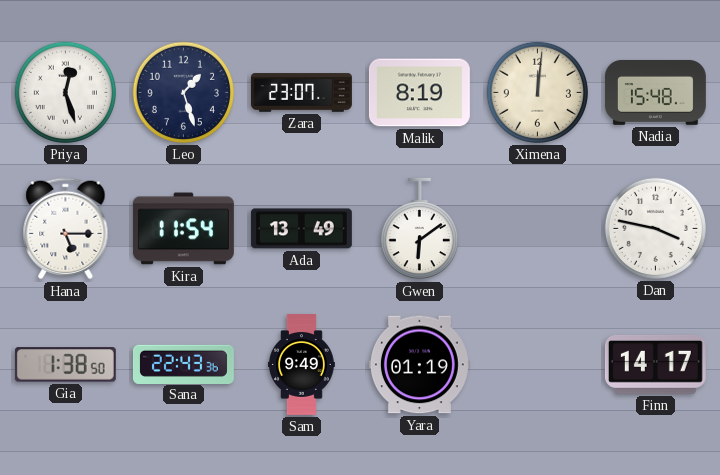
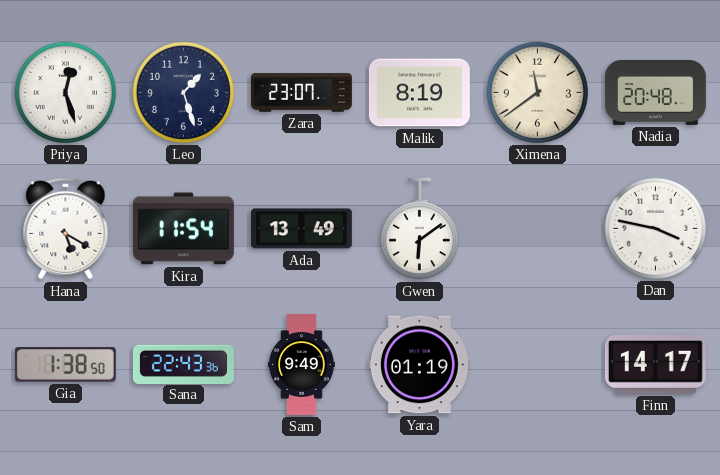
Ximena: 12:01 -> 11:39 (537, 92)
Nadia: 15:48 -> 20:48 (655, 92)
Hana: 5:15 -> 5:20 (66, 229)
